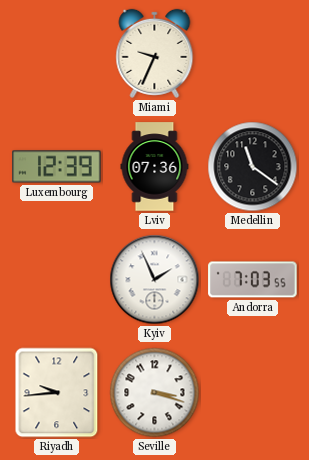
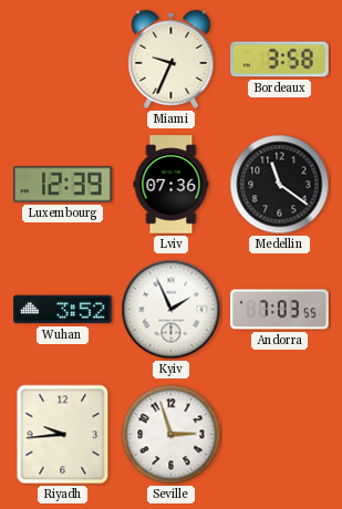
Bordeaux: none -> 3:58 (280, 60)
Wuhan: none -> 3:52 (63, 310)
Seville: 3:18 -> 2:57 (172, 435)
